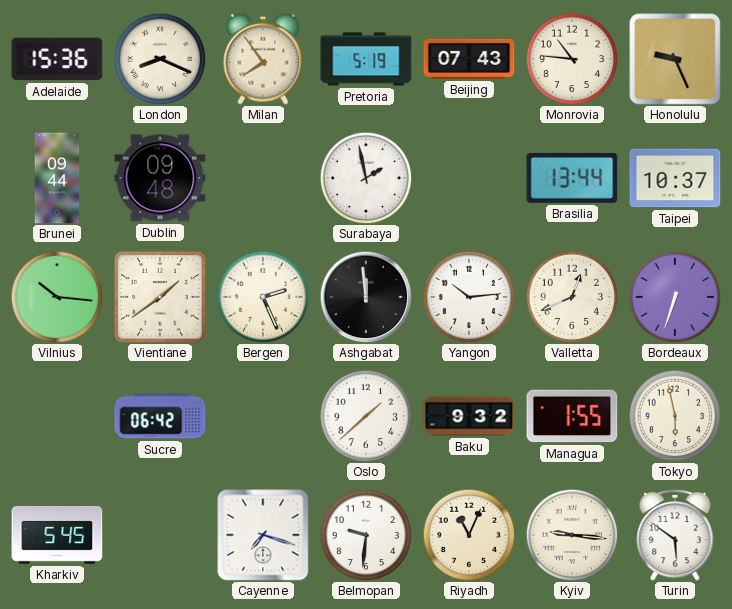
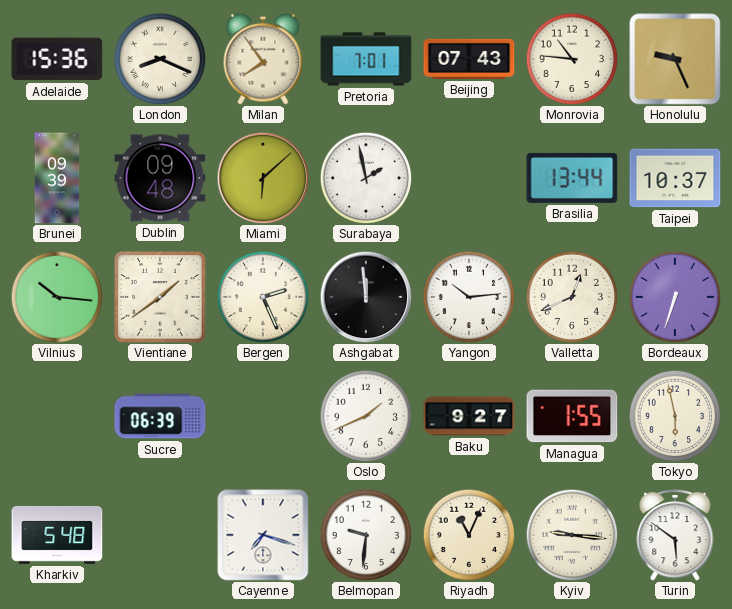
Pretoria: 5:19 -> 7:01 (366, 59)
Brunei: 09:44 -> 09:39 (57, 178)
Miami: none -> 6:08 (263, 178)
Sucre: 06:42 -> 06:39 (160, 416)
Oslo: 1:38 -> 1:41 (366, 416)
Baku: 9:32 -> 9:27 (469, 416)
Kharkiv: 5:45 -> 5:48 (57, 535)
